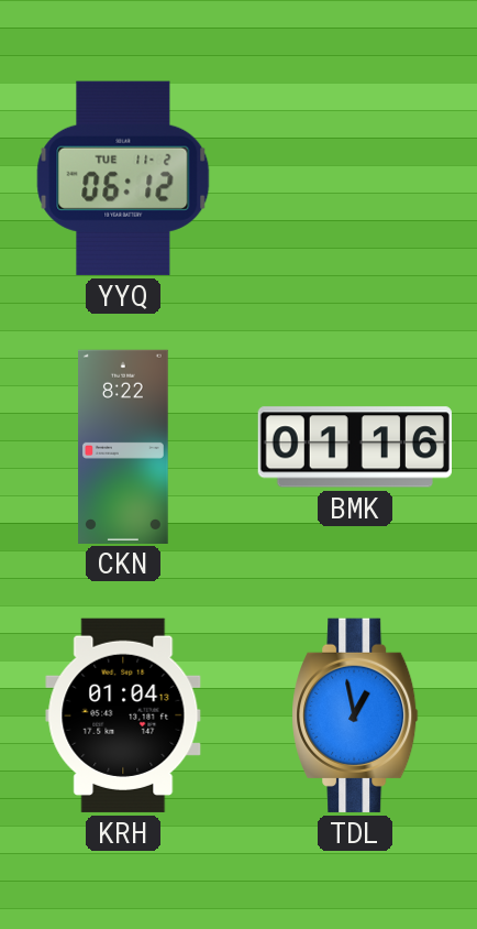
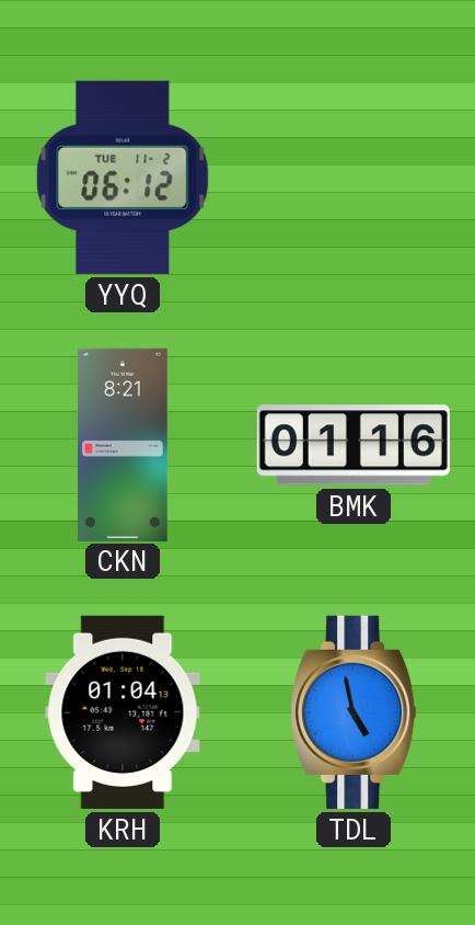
CKN: 8:22 -> 8:21 (124, 444)
TDL: 12:58 -> 4:58 (354, 712)
